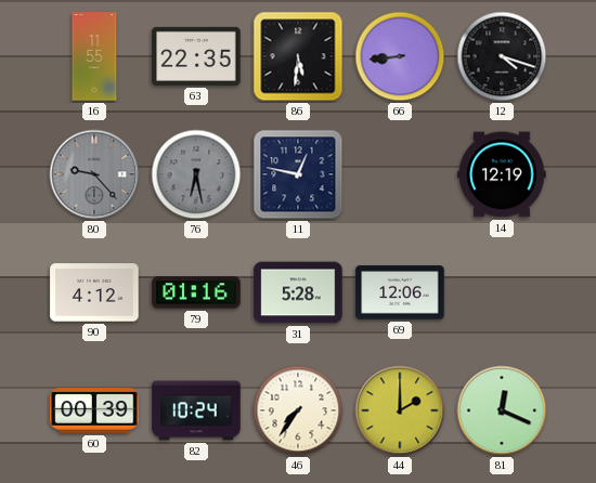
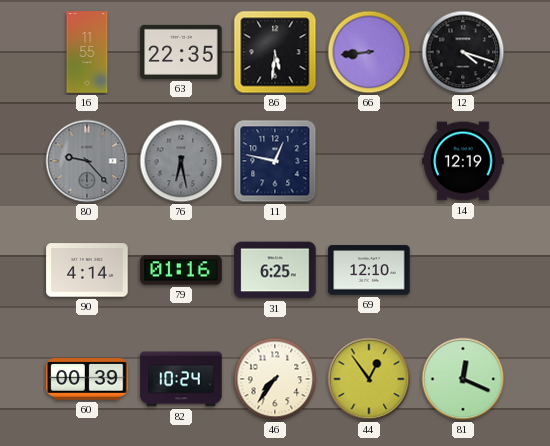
90: 4:12 -> 4:14 (87, 270)
31: 5:28 -> 6:25 (275, 270)
69: 12:06 -> 12:10 (369, 270)
44: 2:00 -> 12:54 (369, 379)
